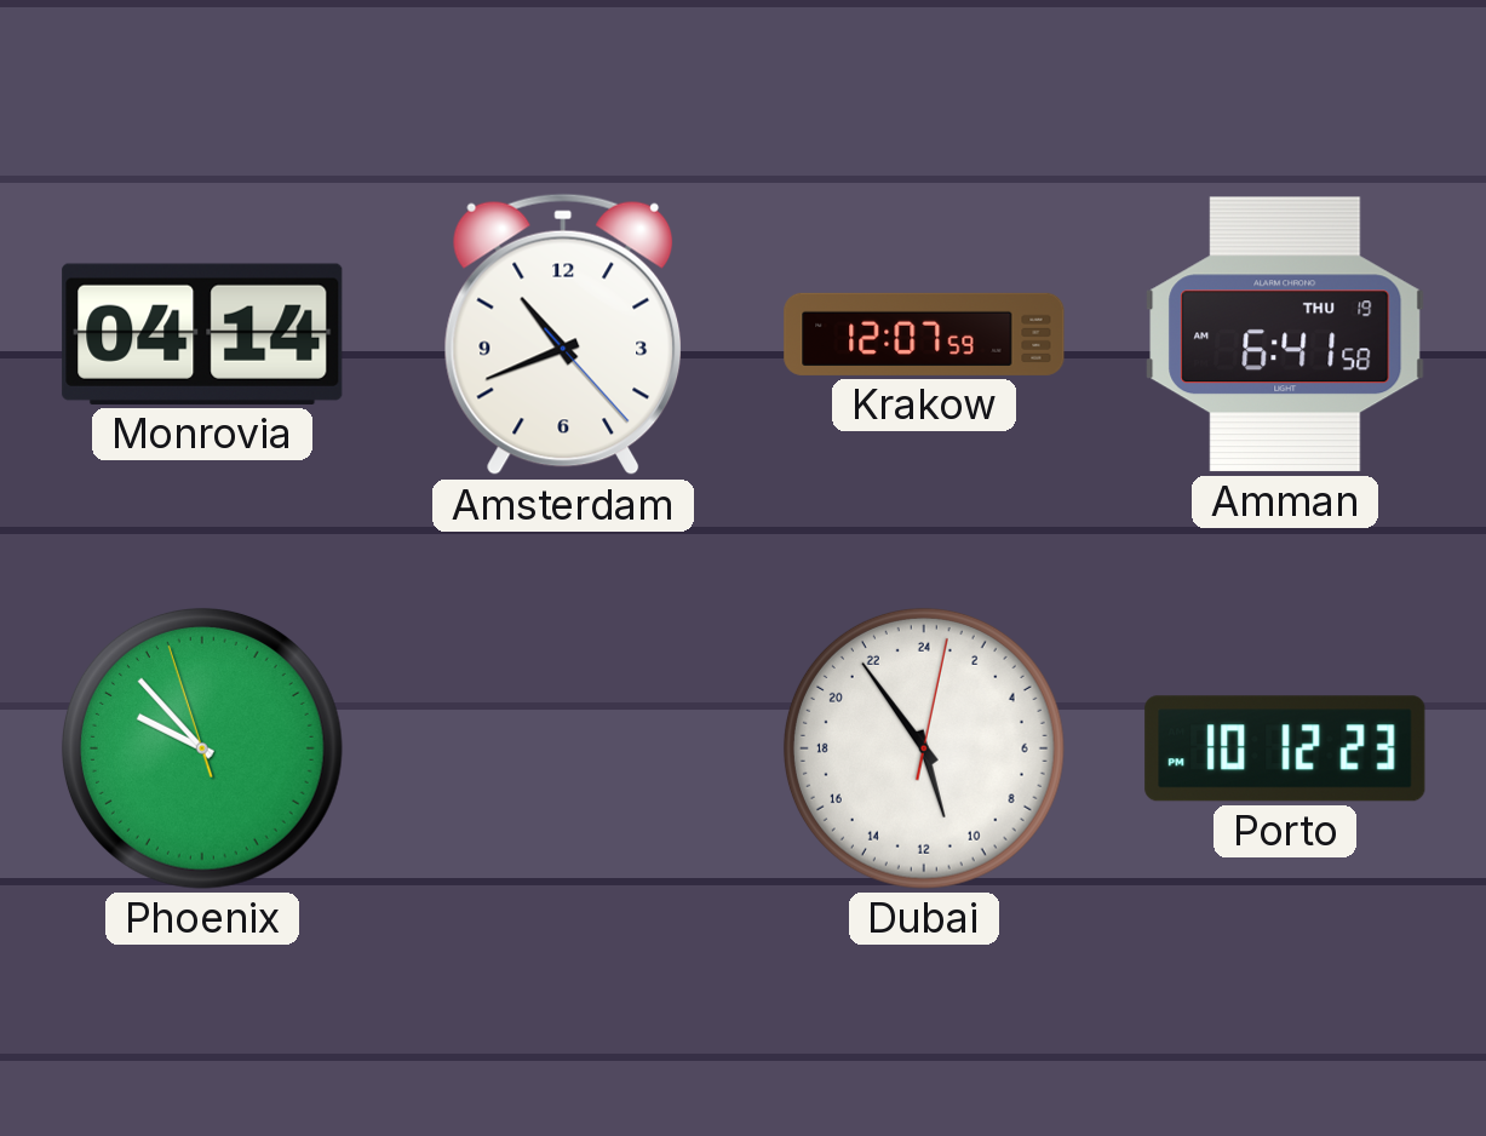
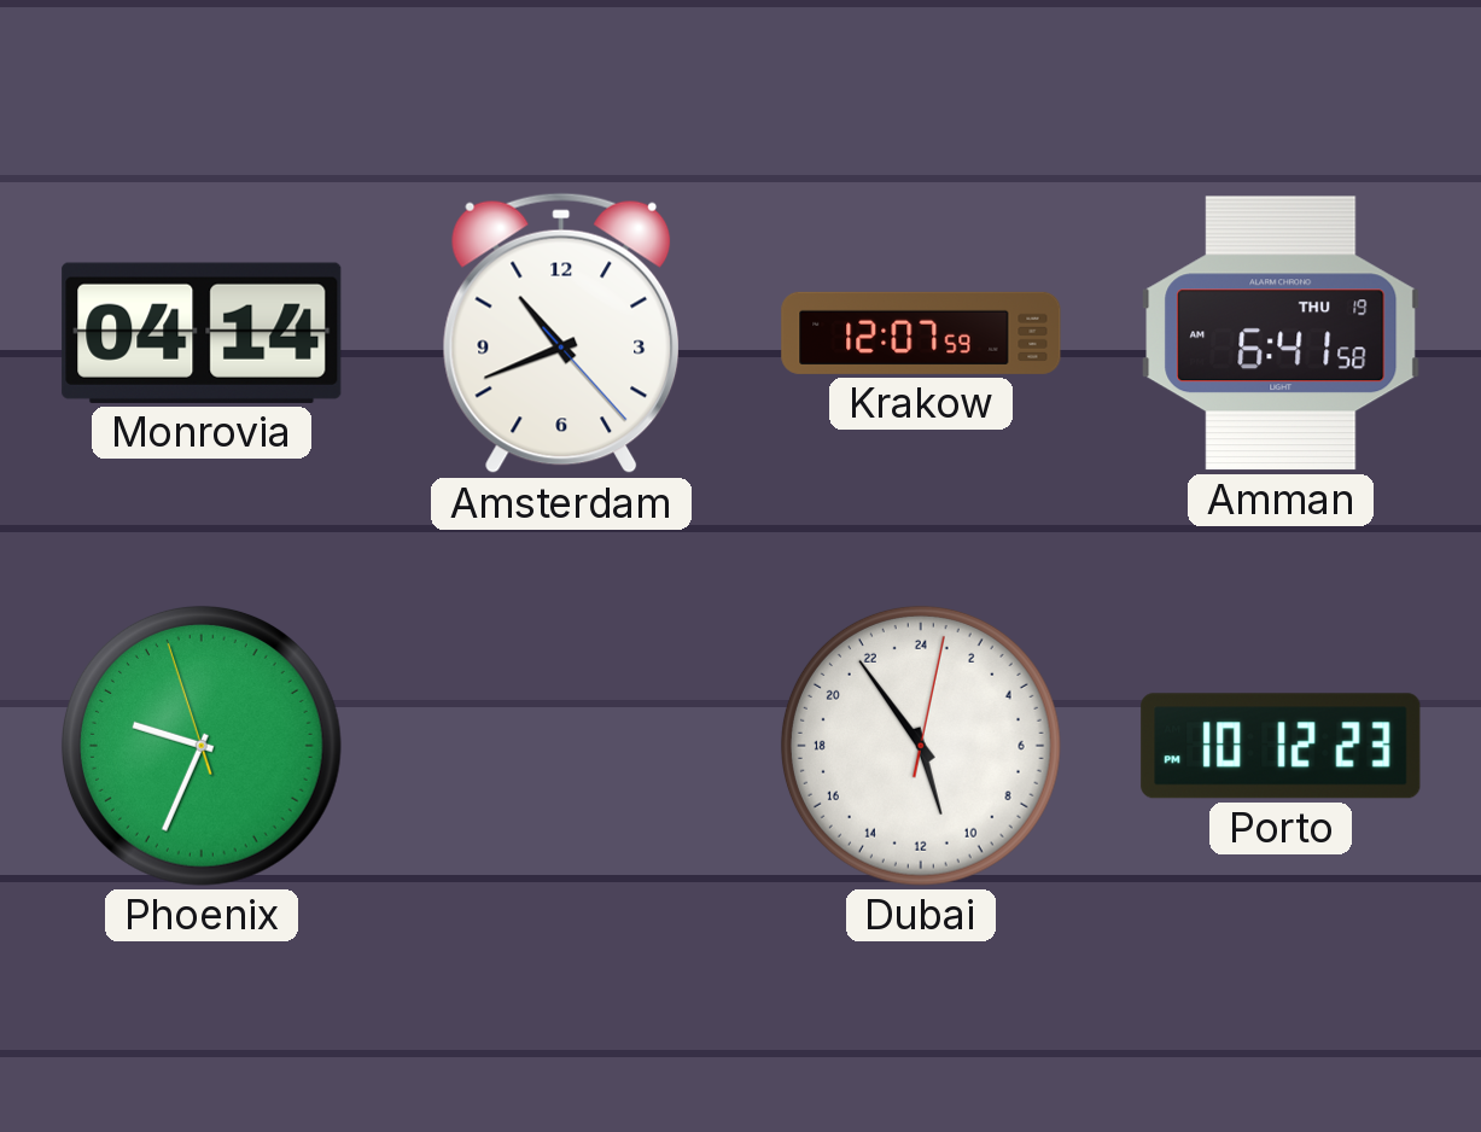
Phoenix: 9:52 -> 9:33 (202, 746)
